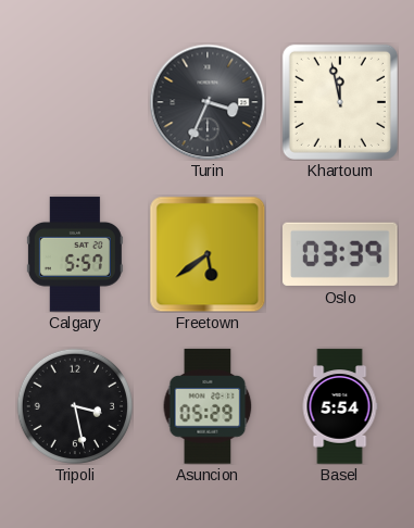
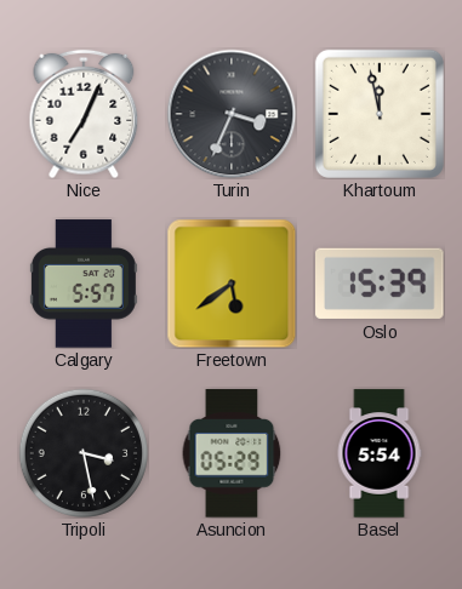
Nice: none -> 7:04 (84, 114)
Oslo: 03:39 -> 15:39 (381, 284)
